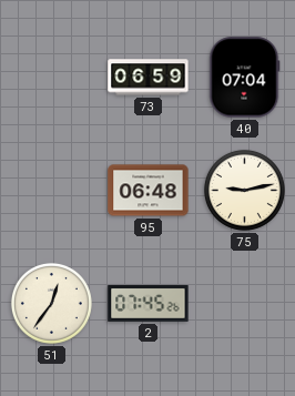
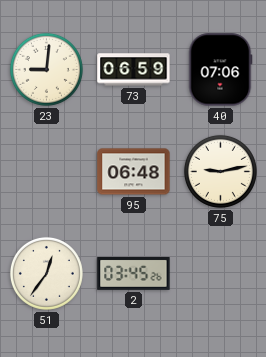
23: none -> 9:01 (46, 69)
40: 07:04 -> 07:06 (220, 70)
2: 07:45 -> 03:45 (134, 274)
